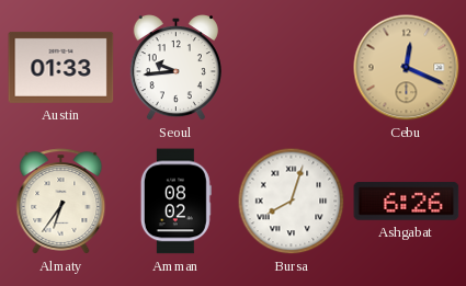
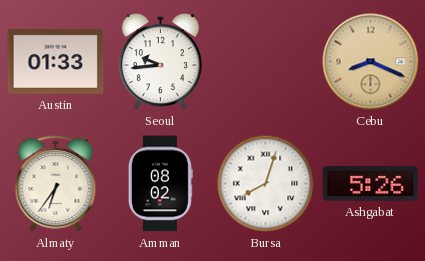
Cebu: 12:19 -> 8:19 (371, 62)
Ashgabat: 6:26 -> 5:26 (371, 184)
